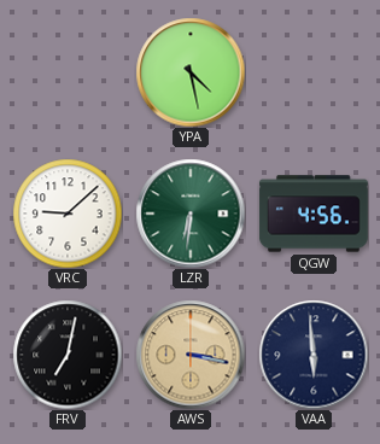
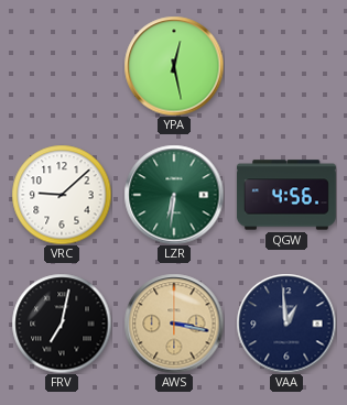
YPA: 4:28 -> 12:28 (174, 66)
VAA: 5:59 -> 12:59 (286, 324)
